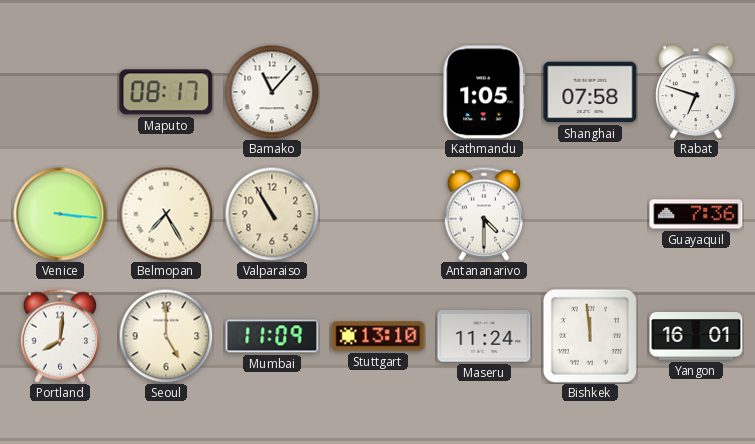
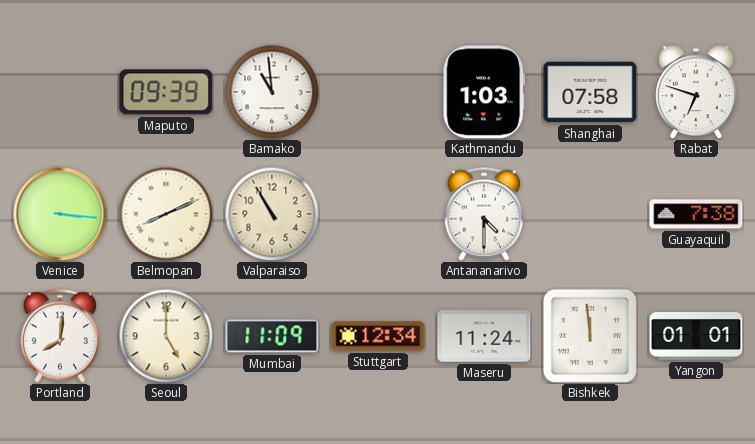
Maputo: 08:17 -> 09:39 (166, 92)
Bamako: 11:07 -> 10:59 (272, 92)
Kathmandu: 1:05 -> 1:03 (484, 92)
Belmopan: 7:25 -> 8:11 (166, 214)
Guayaquil: 7:36 -> 7:38 (696, 214)
Stuttgart: 13:10 -> 12:34 (378, 336)
Yangon: 16:01 -> 01:01 (696, 337)
